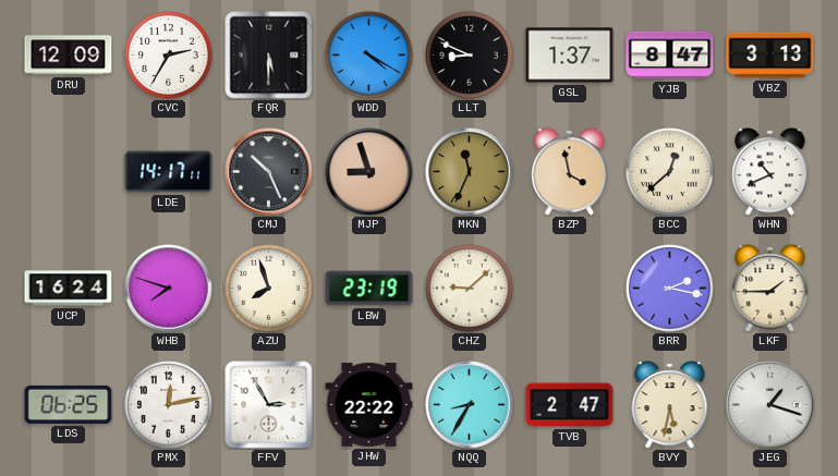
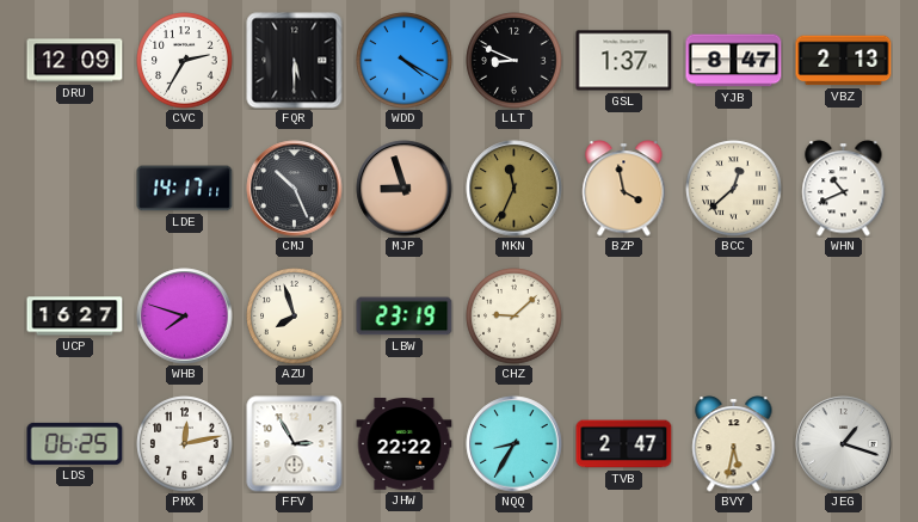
VBZ: 3:13 -> 2:13 (844, 61)
UCP: 16:24 -> 16:27 (75, 317)
BRR: 2:17 -> none (670, 289)
LKF: 1:45 -> none (770, 289)
